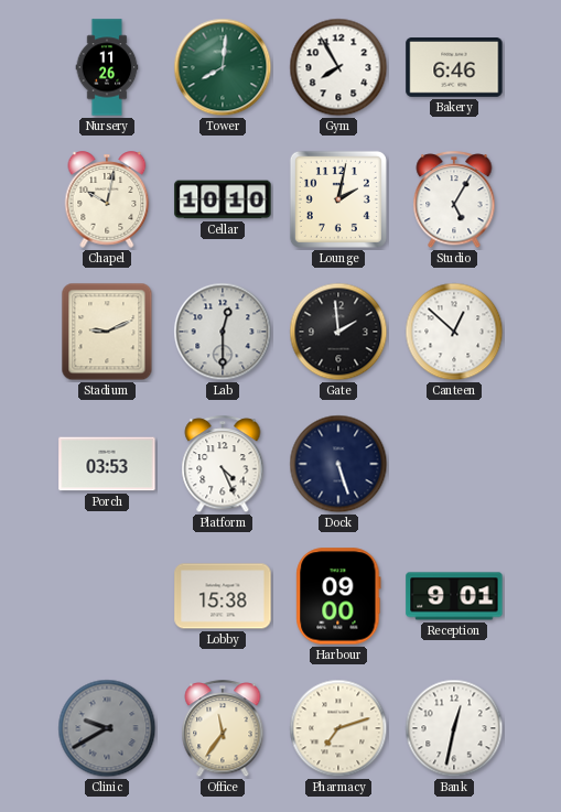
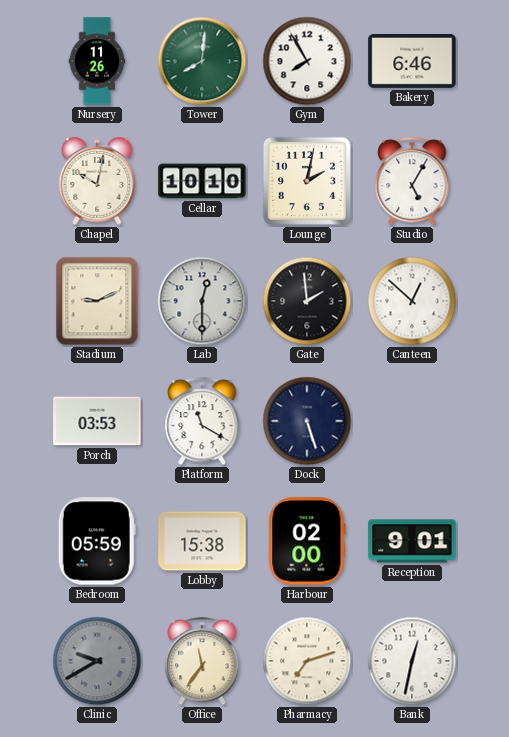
Platform: 4:26 -> 11:20 (202, 422)
Bedroom: none -> 05:59 (97, 541)
Harbour: 09:00 -> 02:00 (307, 541)
